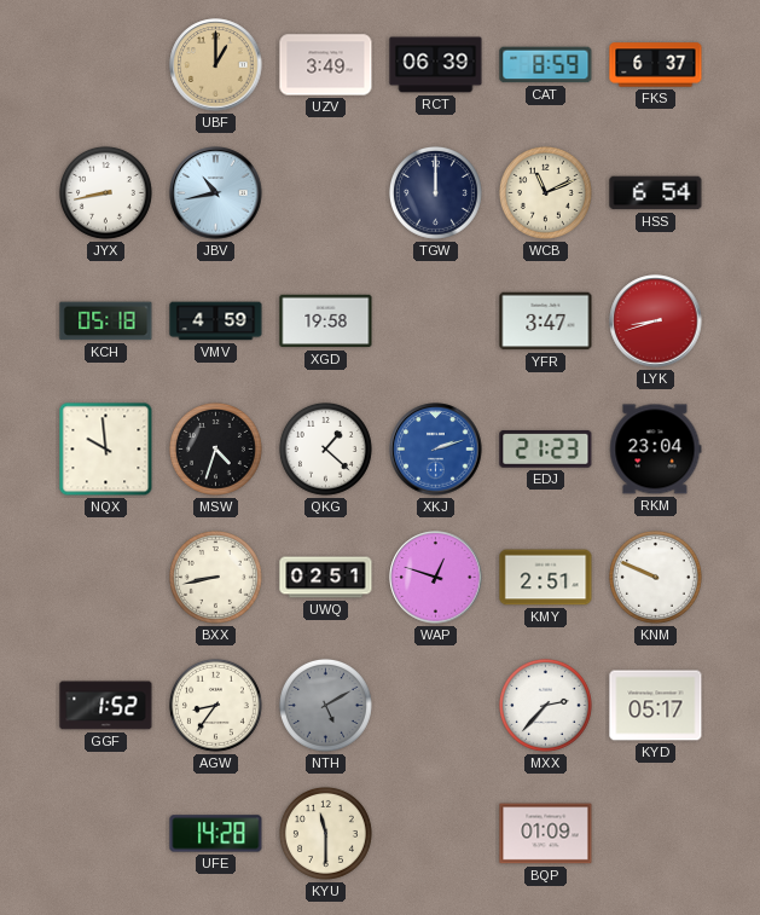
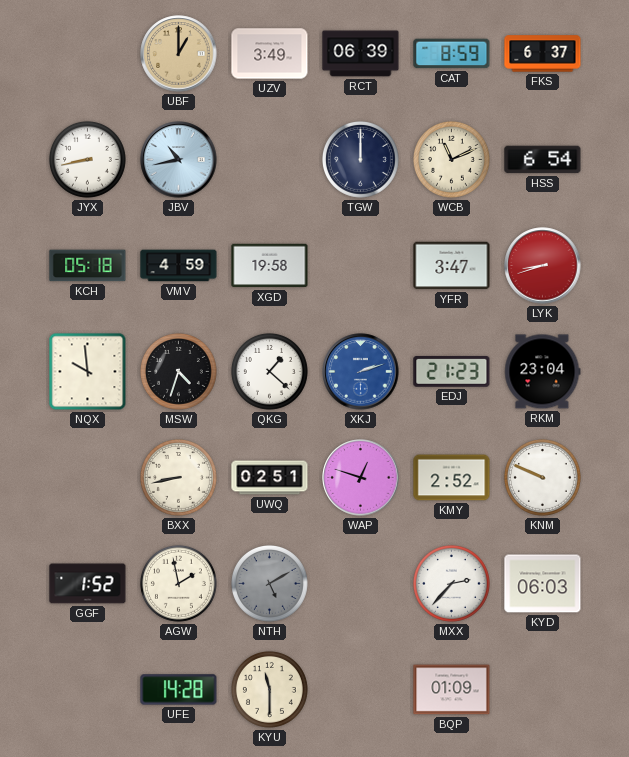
KMY: 2:51 -> 2:52 (452, 478)
AGW: 8:36 -> 1:58 (178, 583)
KYD: 05:17 -> 06:03 (543, 584)
